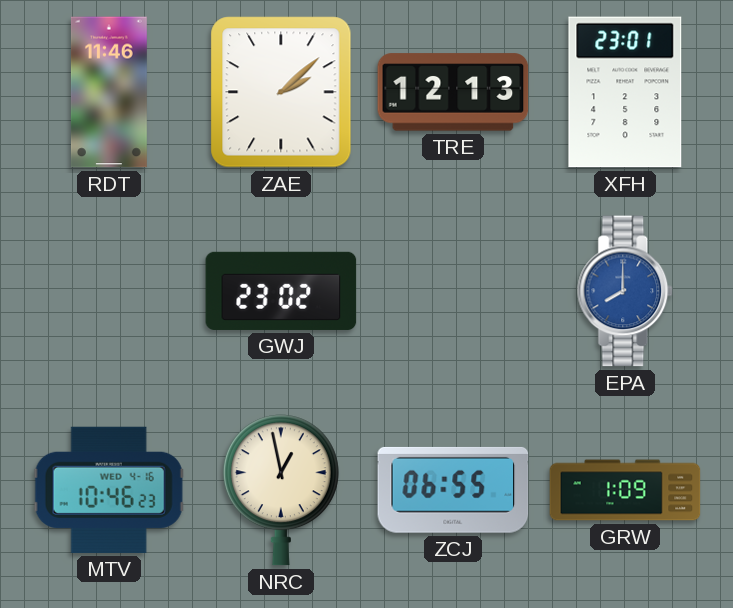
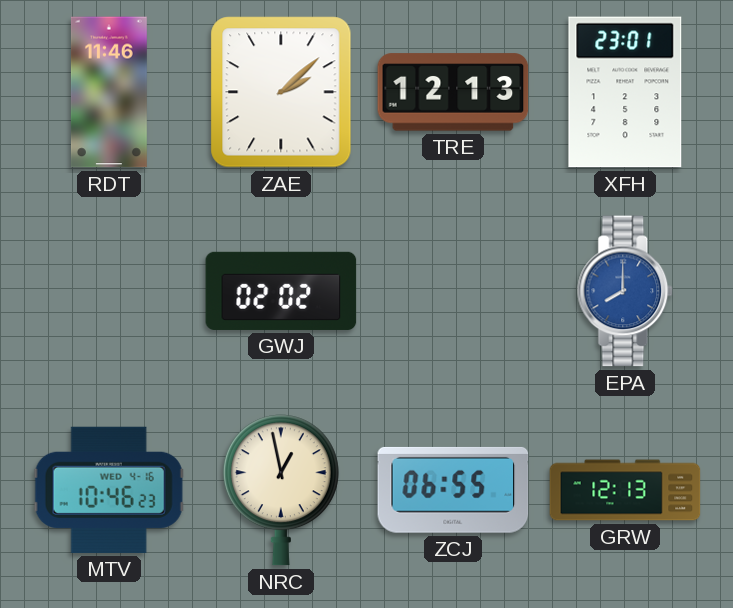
GWJ: 23:02 -> 02:02 (281, 291)
GRW: 1:09 -> 12:13 (625, 490)
